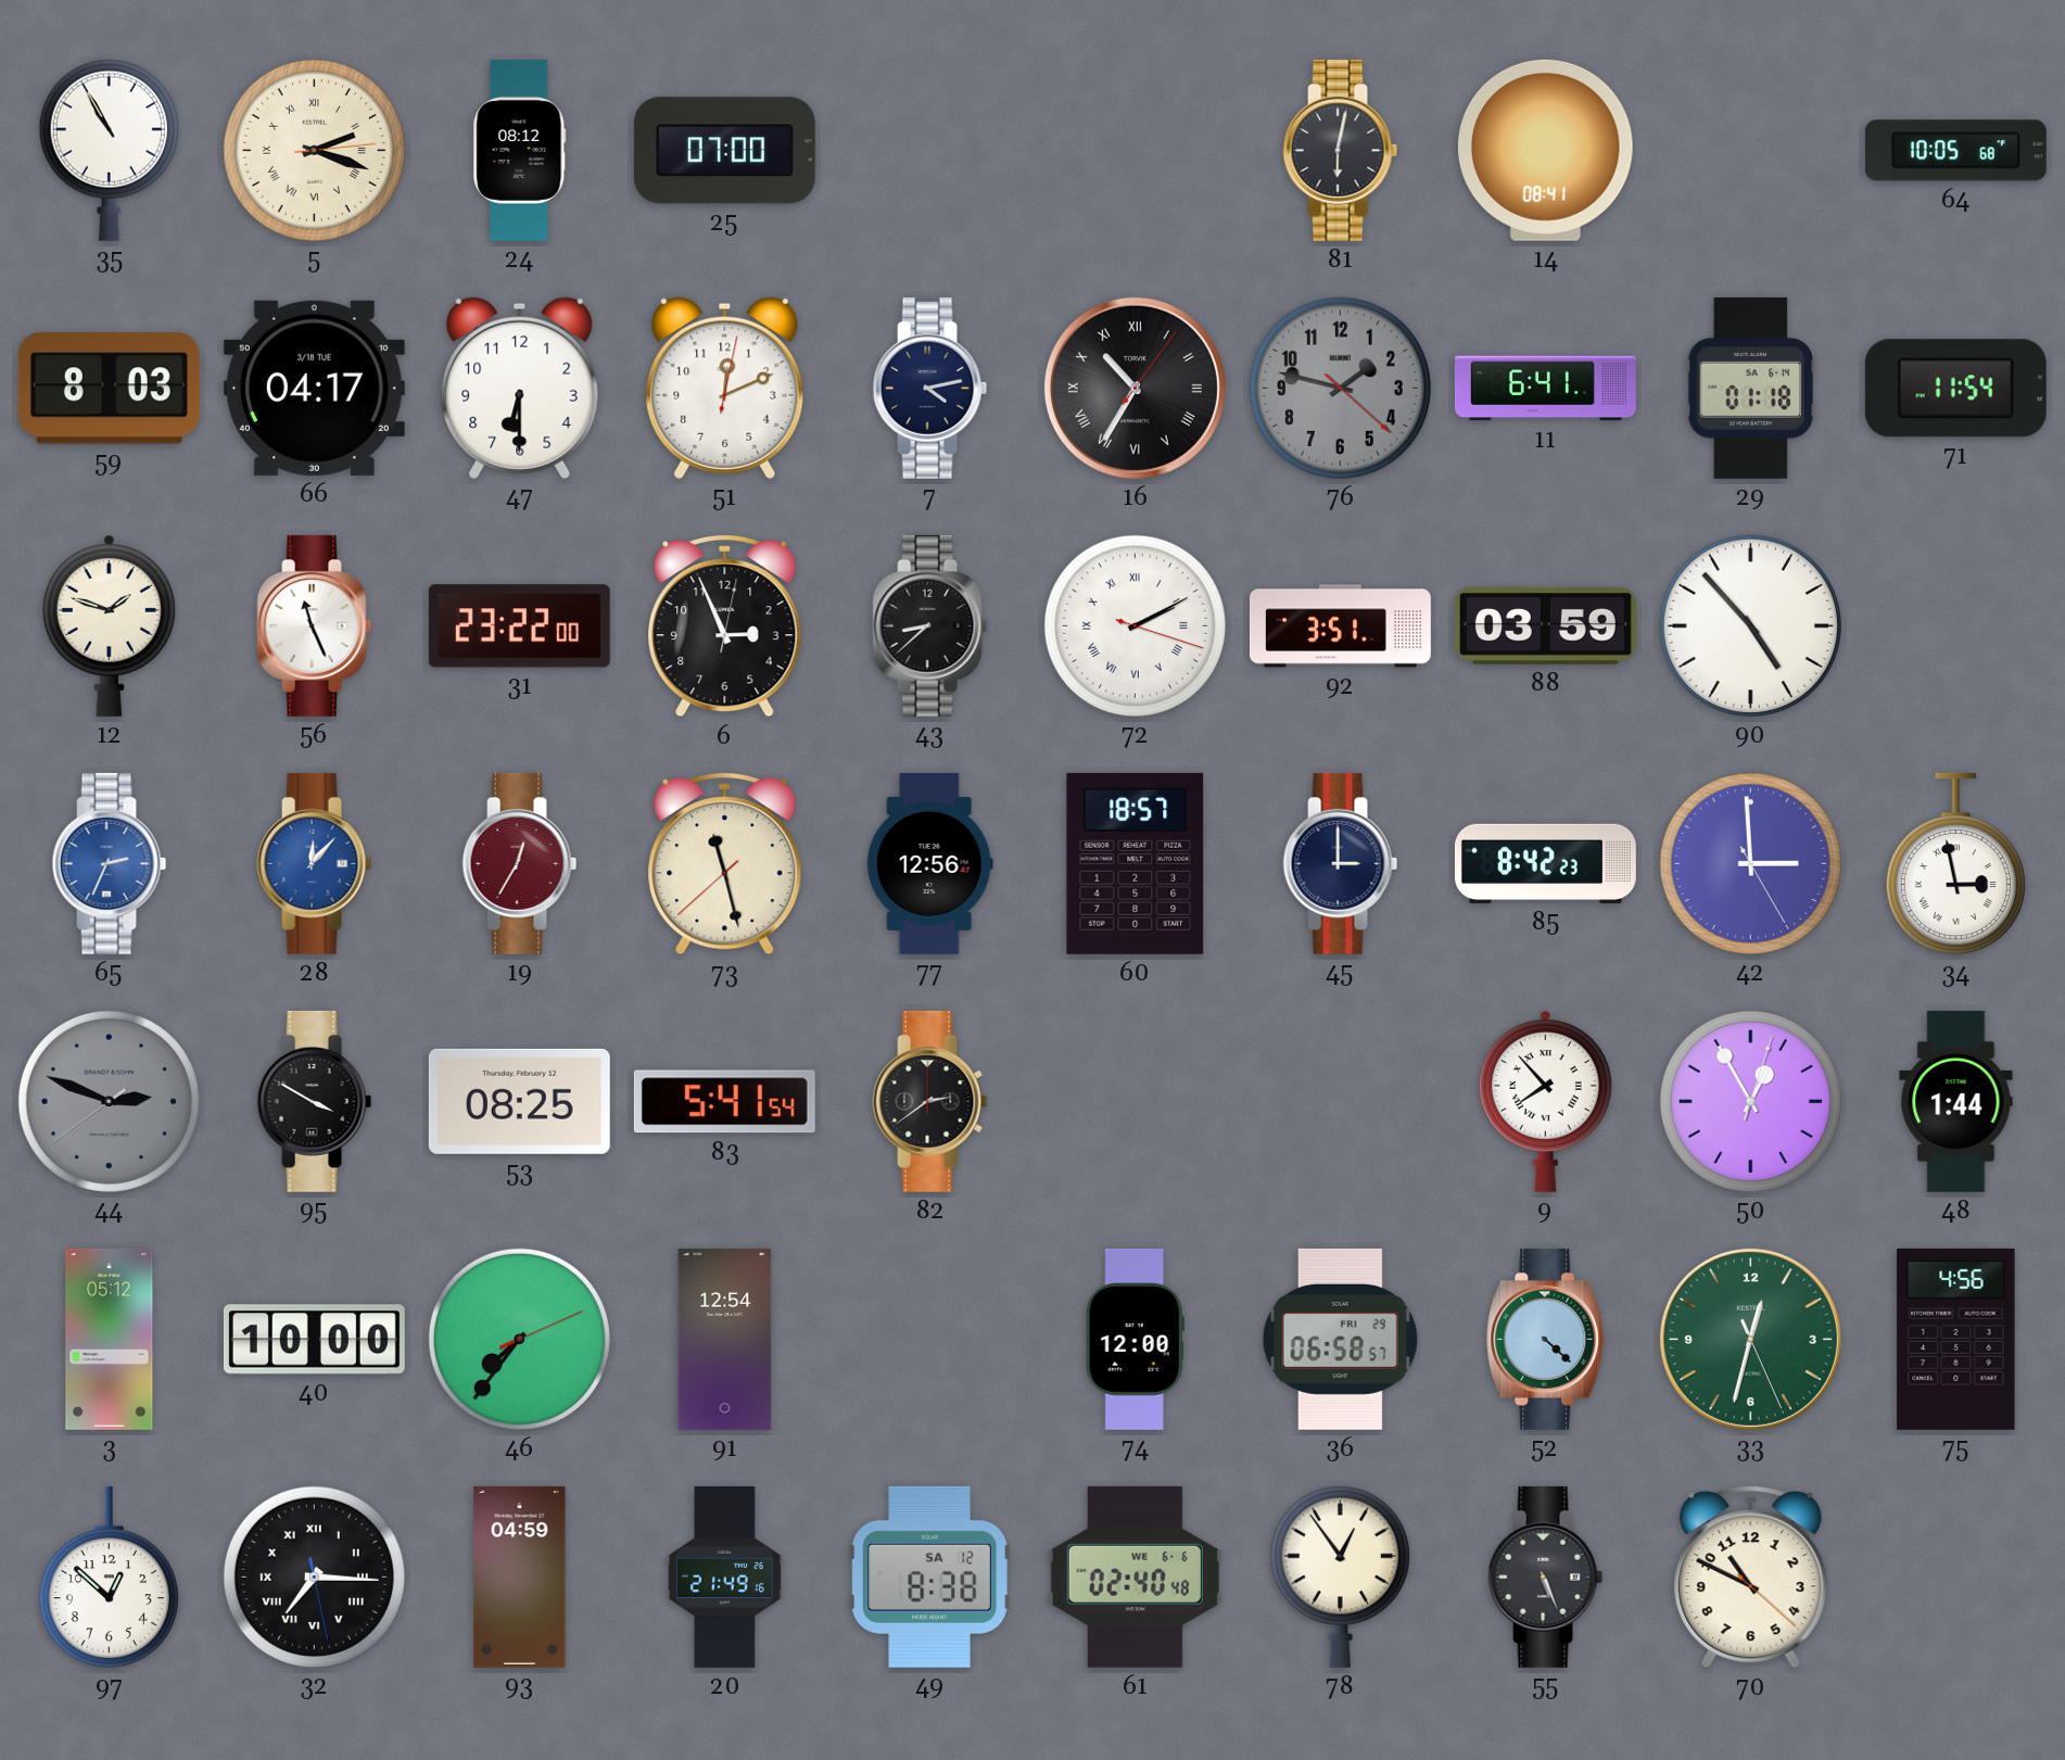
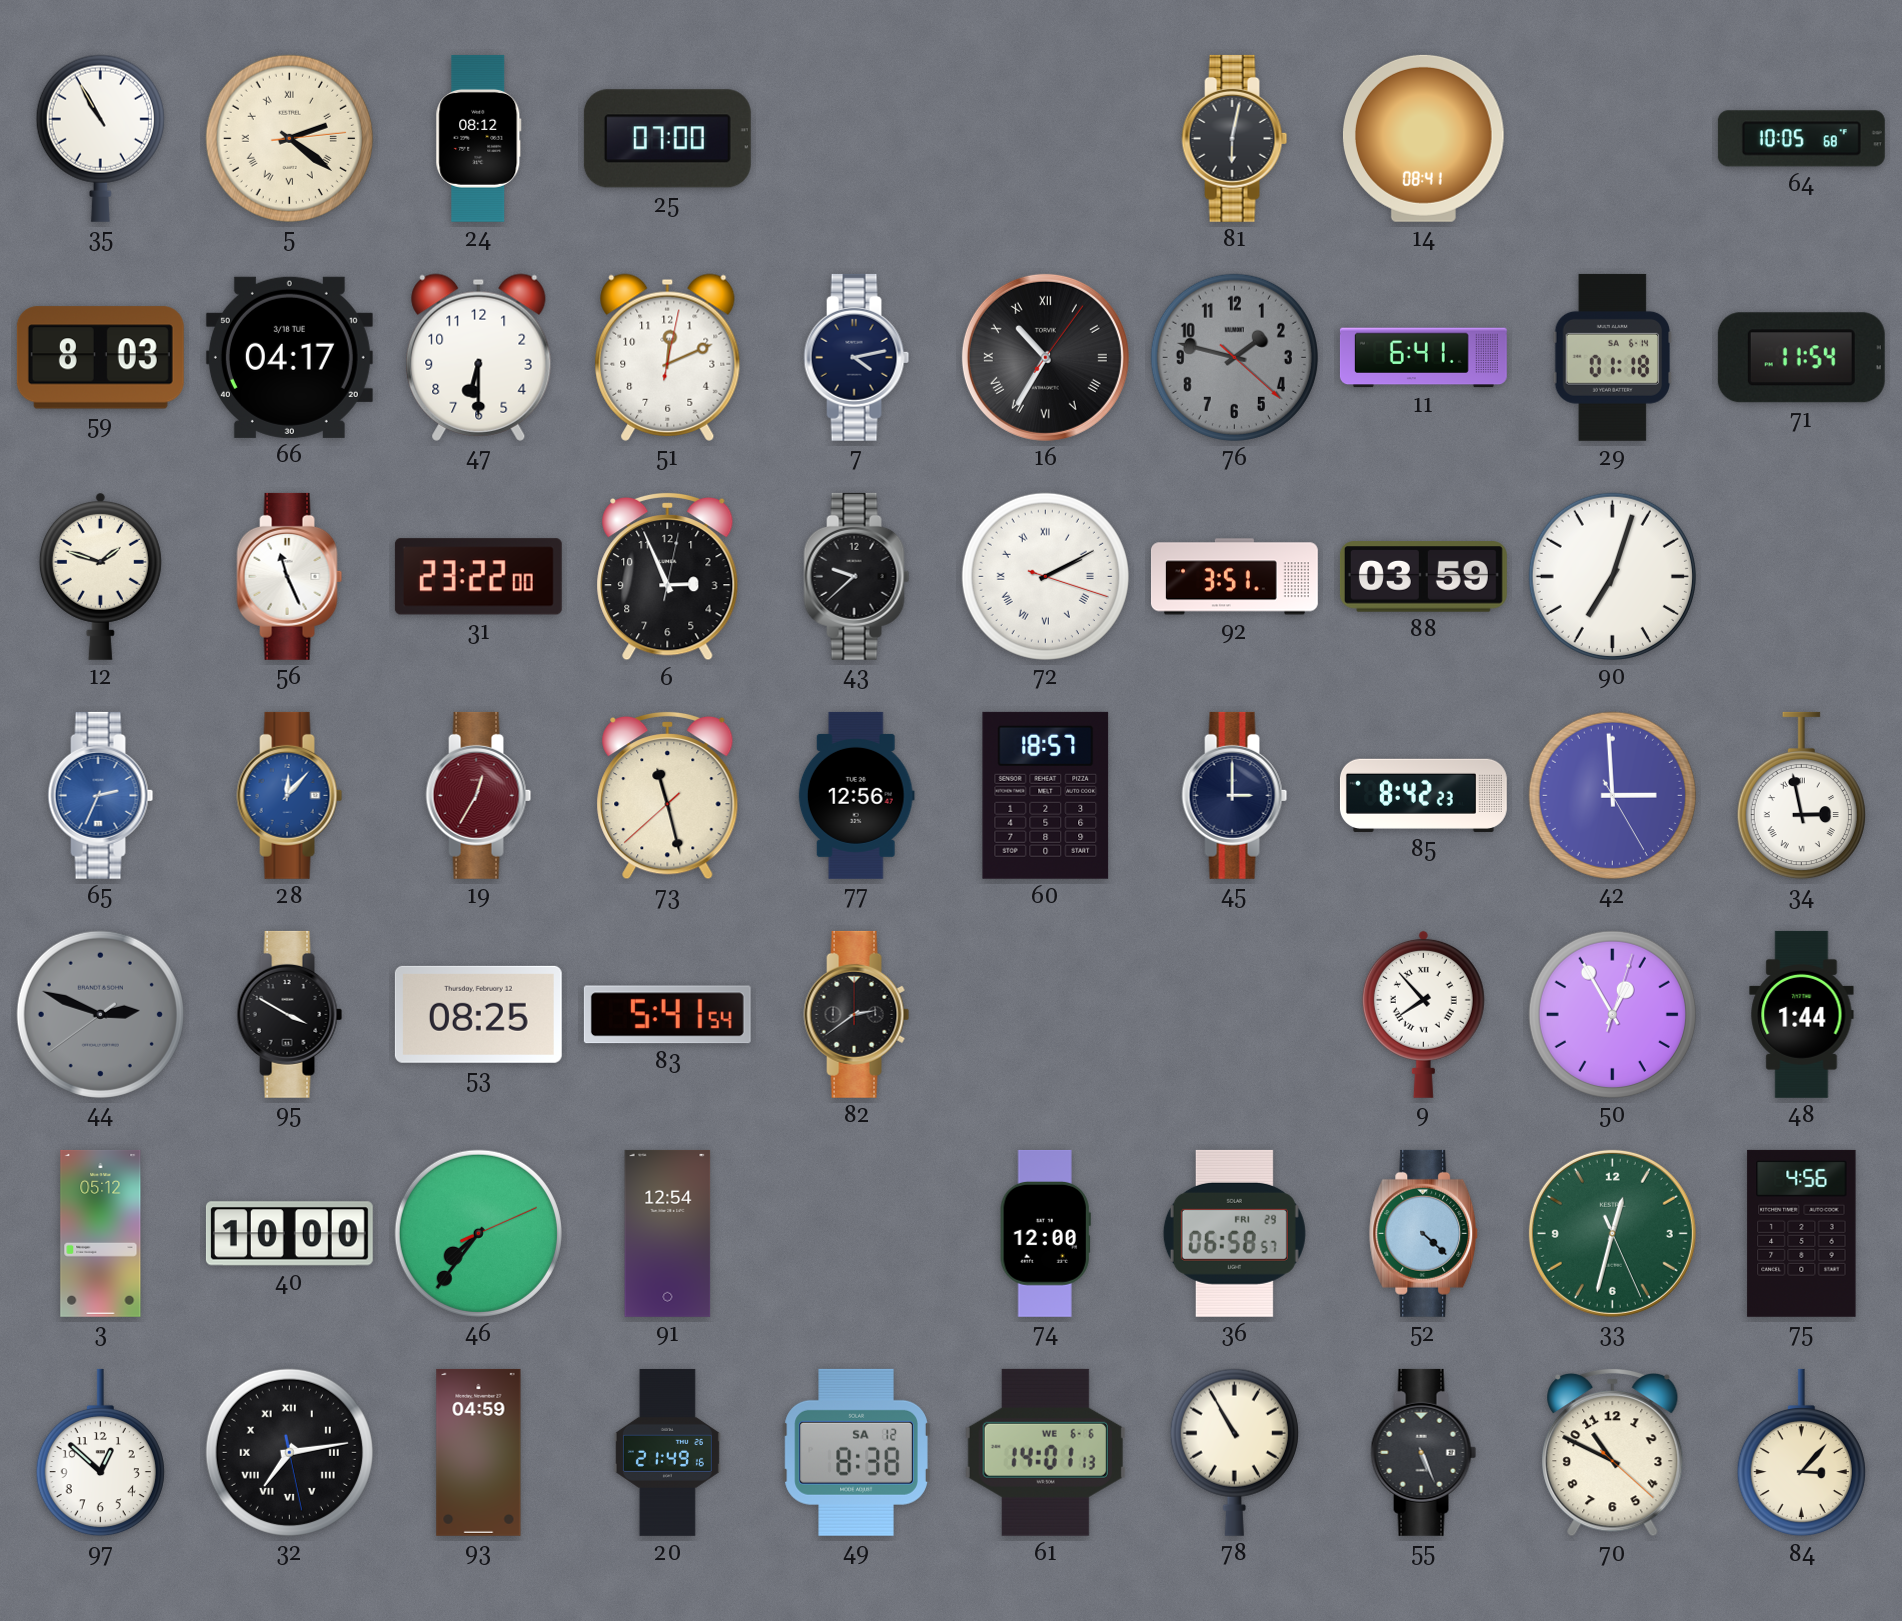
5: 2:18 -> 2:21 (289, 138)
43: 8:38 -> 9:38 (857, 576)
90: 4:53 -> 7:03 (1612, 576)
32: 7:15 -> 7:13 (289, 1452)
61: 02:40 -> 14:01 (1045, 1452)
78: 12:54 -> 10:55 (1234, 1452)
84: none -> 3:07 (1801, 1453)
